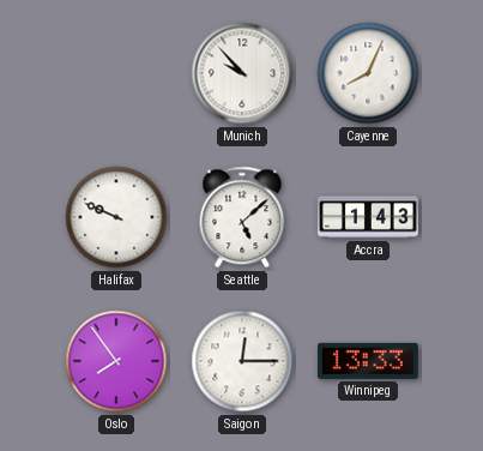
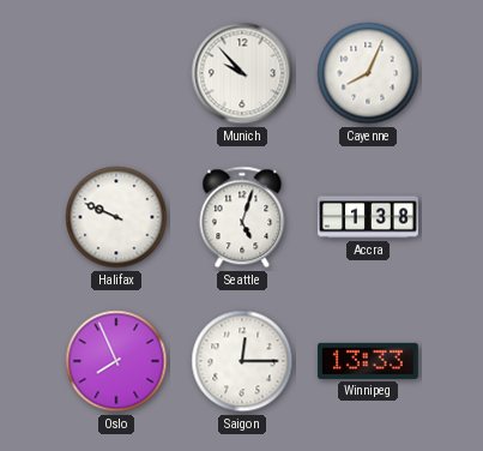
Seattle: 5:08 -> 5:03 (242, 217)
Accra: 1:43 -> 1:38 (369, 217)
Oslo: 7:54 -> 7:56 (116, 361)
